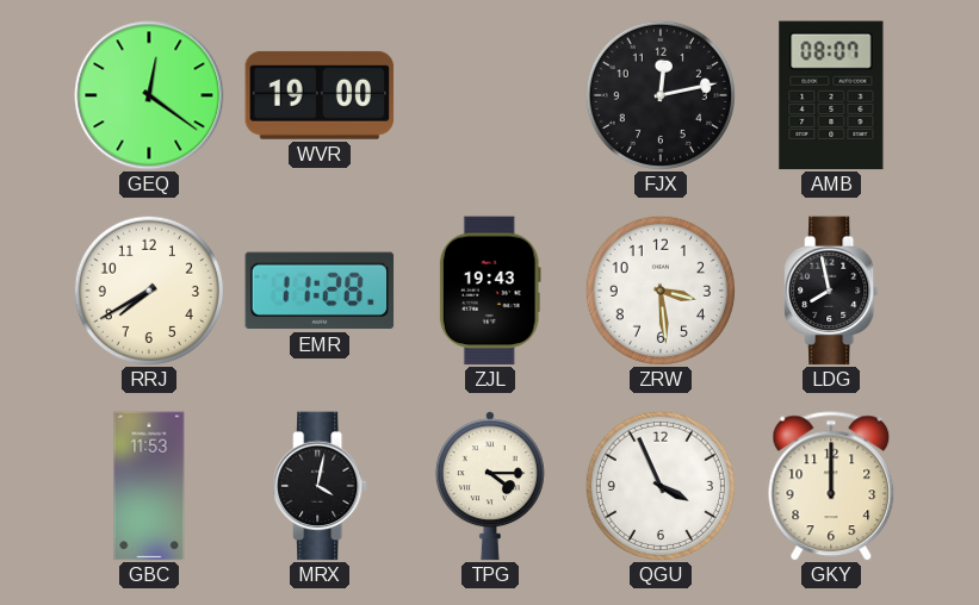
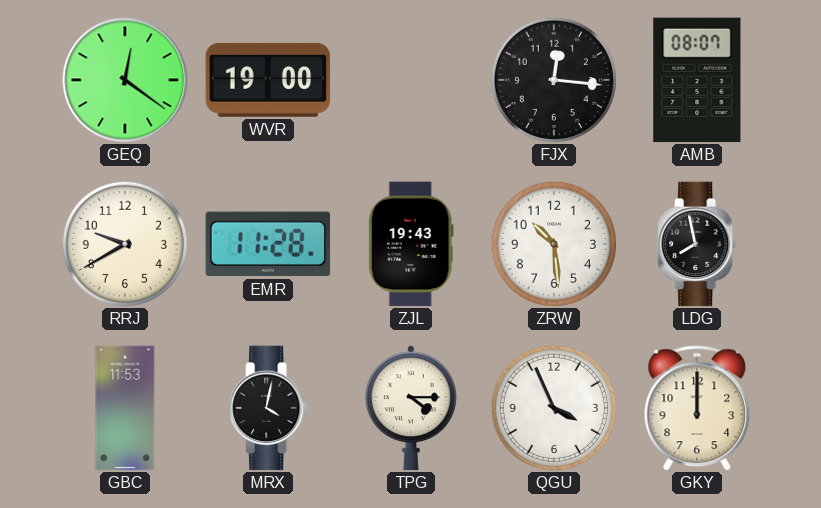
FJX: 12:13 -> 12:16 (554, 80)
RRJ: 7:40 -> 9:40 (125, 244)
ZRW: 3:29 -> 10:29 (554, 244)
